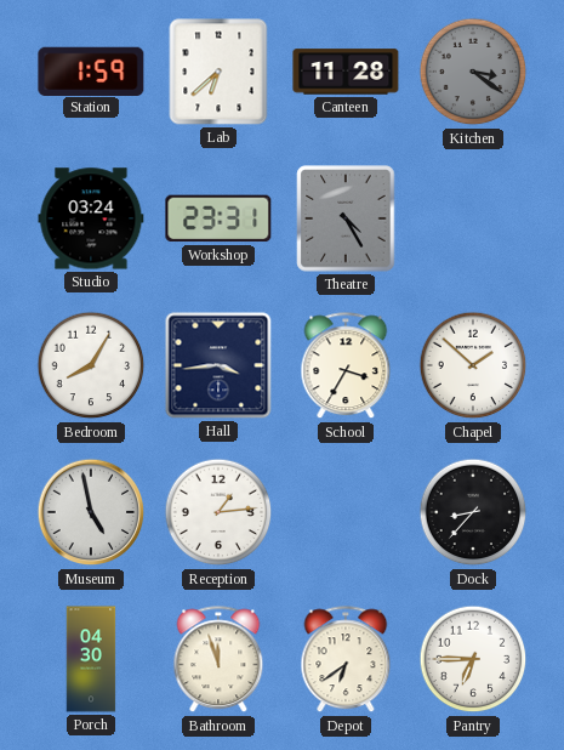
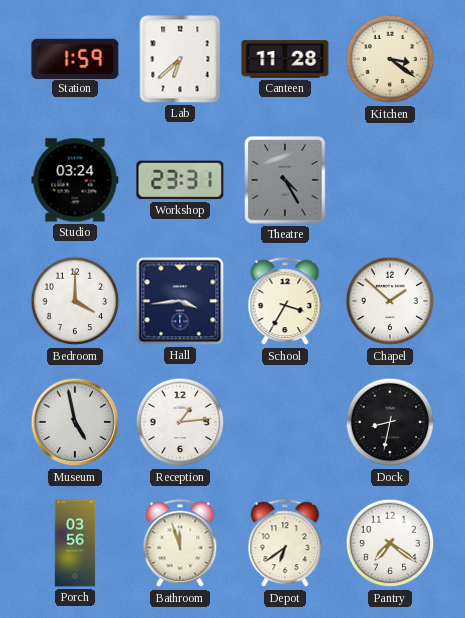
Kitchen dial: grey -> cream (390, 59)
Bedroom: 8:05 -> 4:00 (75, 301)
Dock: 8:37 -> 8:32 (390, 422)
Porch: 04:30 -> 03:56 (75, 543)
Pantry: 6:45 -> 7:21 (390, 543)
